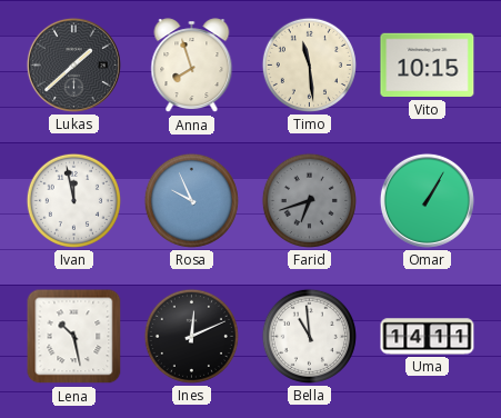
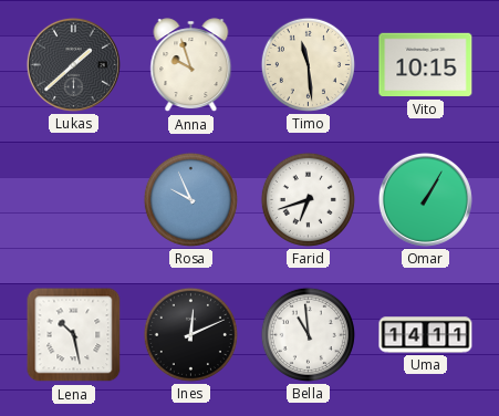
Anna: 7:57 -> 9:57 (191, 65)
Ivan: 11:58 -> none (73, 200)
Farid dial: grey -> white (308, 199)
